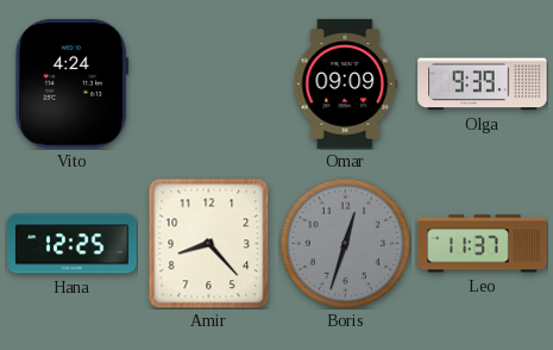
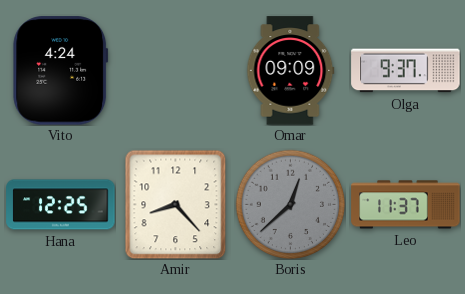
Olga: 9:39 -> 9:37 (406, 71)
Boris: 12:33 -> 12:38 (290, 204)
